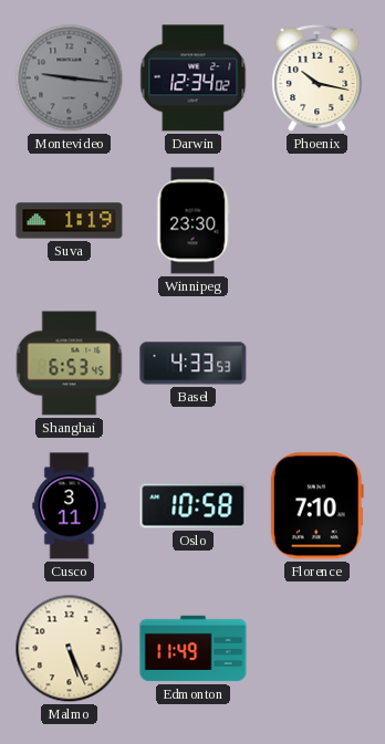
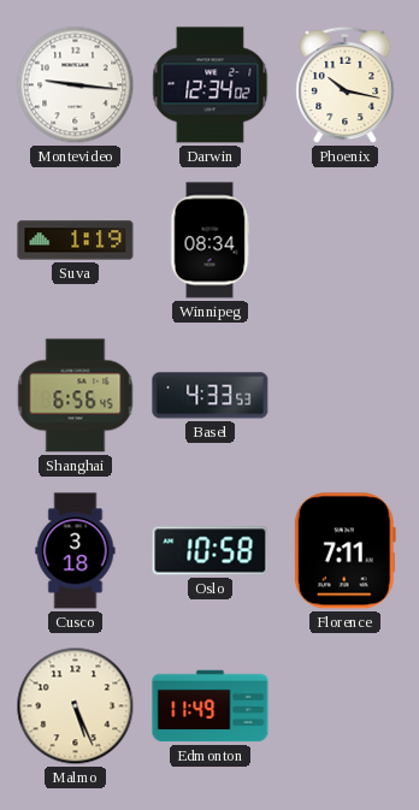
Montevideo dial: grey -> white (76, 85)
Winnipeg: 23:30 -> 08:34 (209, 241)
Shanghai: 6:53 -> 6:56 (76, 396)
Cusco: 3:11 -> 3:18 (76, 551)
Florence: 7:10 -> 7:11 (344, 551)
